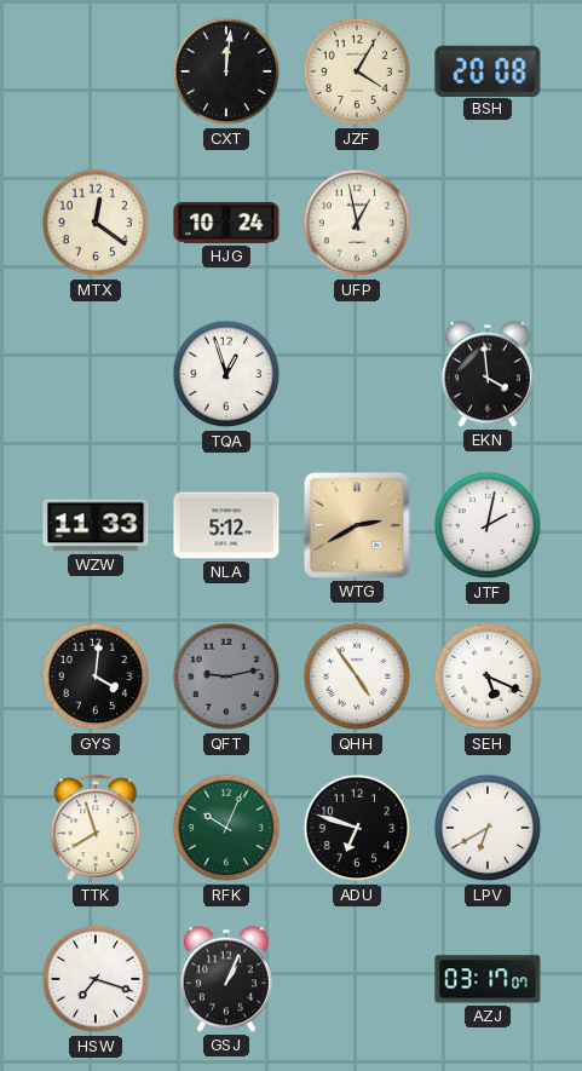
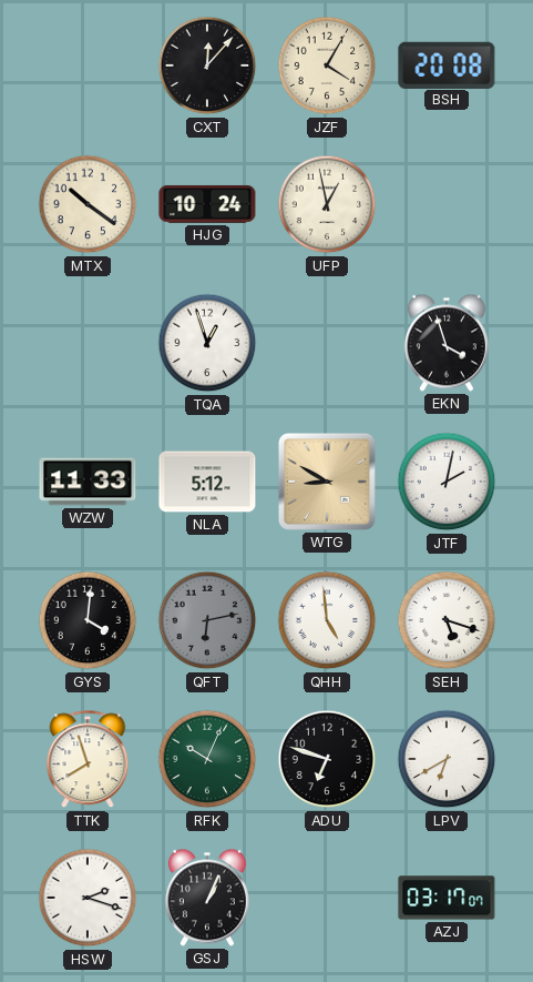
CXT: 12:01 -> 12:07 (207, 65)
MTX: 12:21 -> 10:21 (88, 204)
EKN: 3:59 -> 3:57 (447, 343)
WTG: 2:40 -> 8:50 (327, 482)
QFT: 9:13 -> 6:13 (207, 620)
QHH: 4:54 -> 4:59 (327, 620)
SEH: 5:19 -> 5:18 (447, 620)
HSW: 7:18 -> 2:18 (88, 898)
